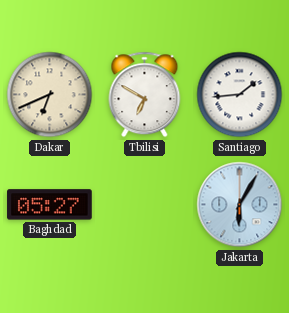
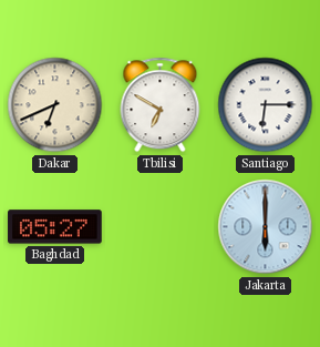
Santiago: 1:44 -> 6:15 (266, 105)
Jakarta: 6:05 -> 6:00 (266, 227)
